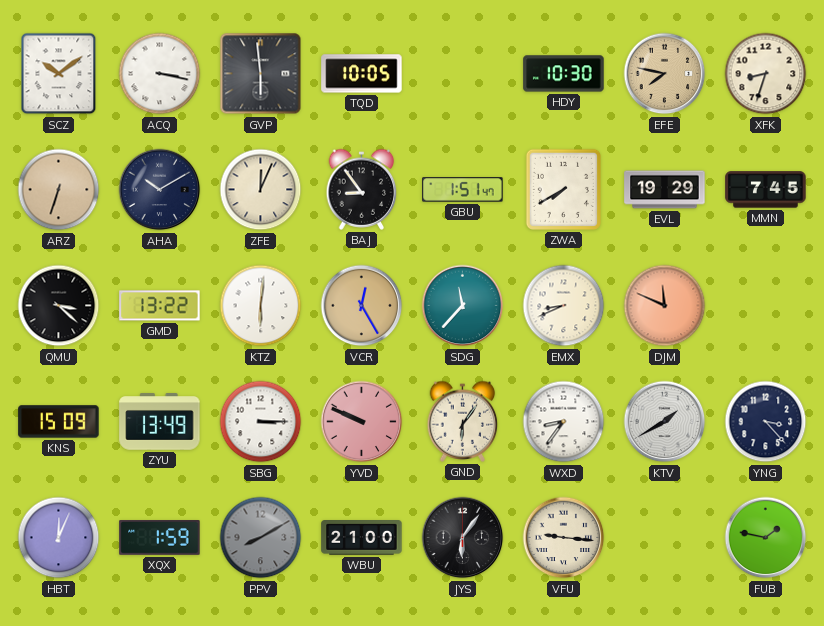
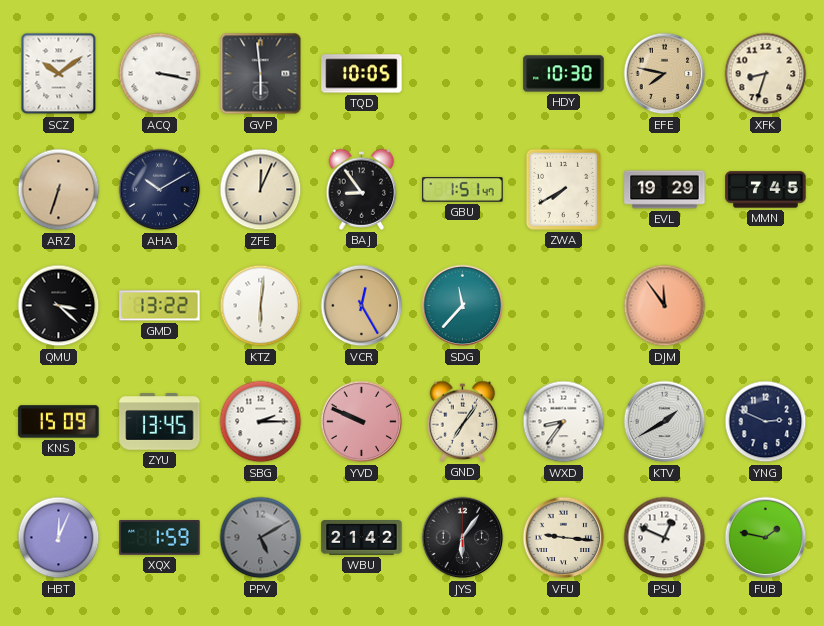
EMX: 8:41 -> none (564, 306)
DJM: 11:49 -> 11:54 (665, 306)
ZYU: 13:49 -> 13:45 (160, 422)
SBG: 3:15 -> 2:15 (261, 422)
GND: 6:06 -> 7:06 (463, 421)
YNG: 3:23 -> 2:49 (766, 422)
PPV: 8:10 -> 5:10 (261, 538)
WBU: 21:00 -> 21:42 (362, 538)
PSU: none -> 12:49 (665, 538)
